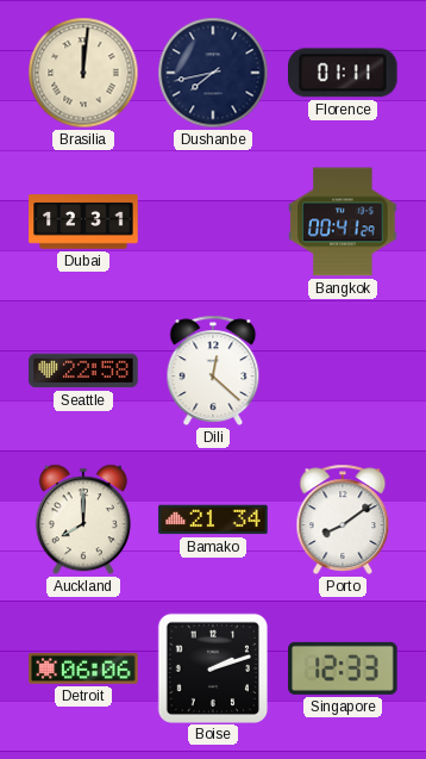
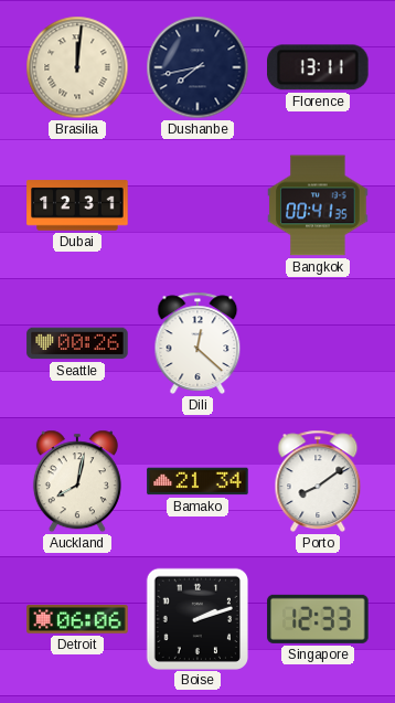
Florence: 01:11 -> 13:11 (319, 67)
Bangkok: 00:41:29 -> 00:41:35 (318, 205)
Seattle: 22:58 -> 00:26 (77, 343)
Auckland: 8:00 -> 8:02 (77, 481)
